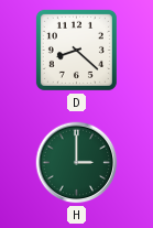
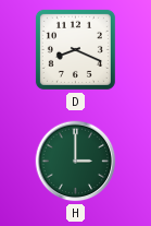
D: 8:22 -> 8:19 (75, 49)
